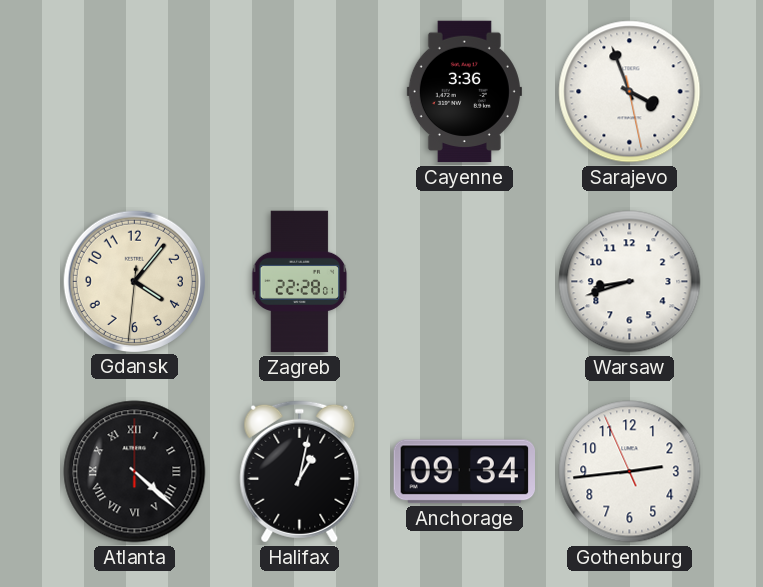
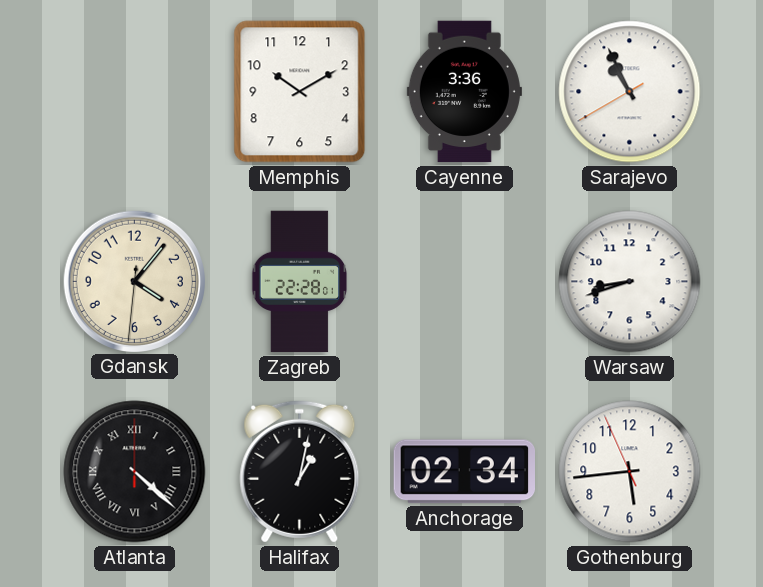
Memphis: none -> 10:10 (300, 92)
Sarajevo: 3:56 -> 10:55 (630, 92)
Anchorage: 09:34 -> 02:34 (464, 472)
Gothenburg: 2:43 -> 5:43 (630, 472)
